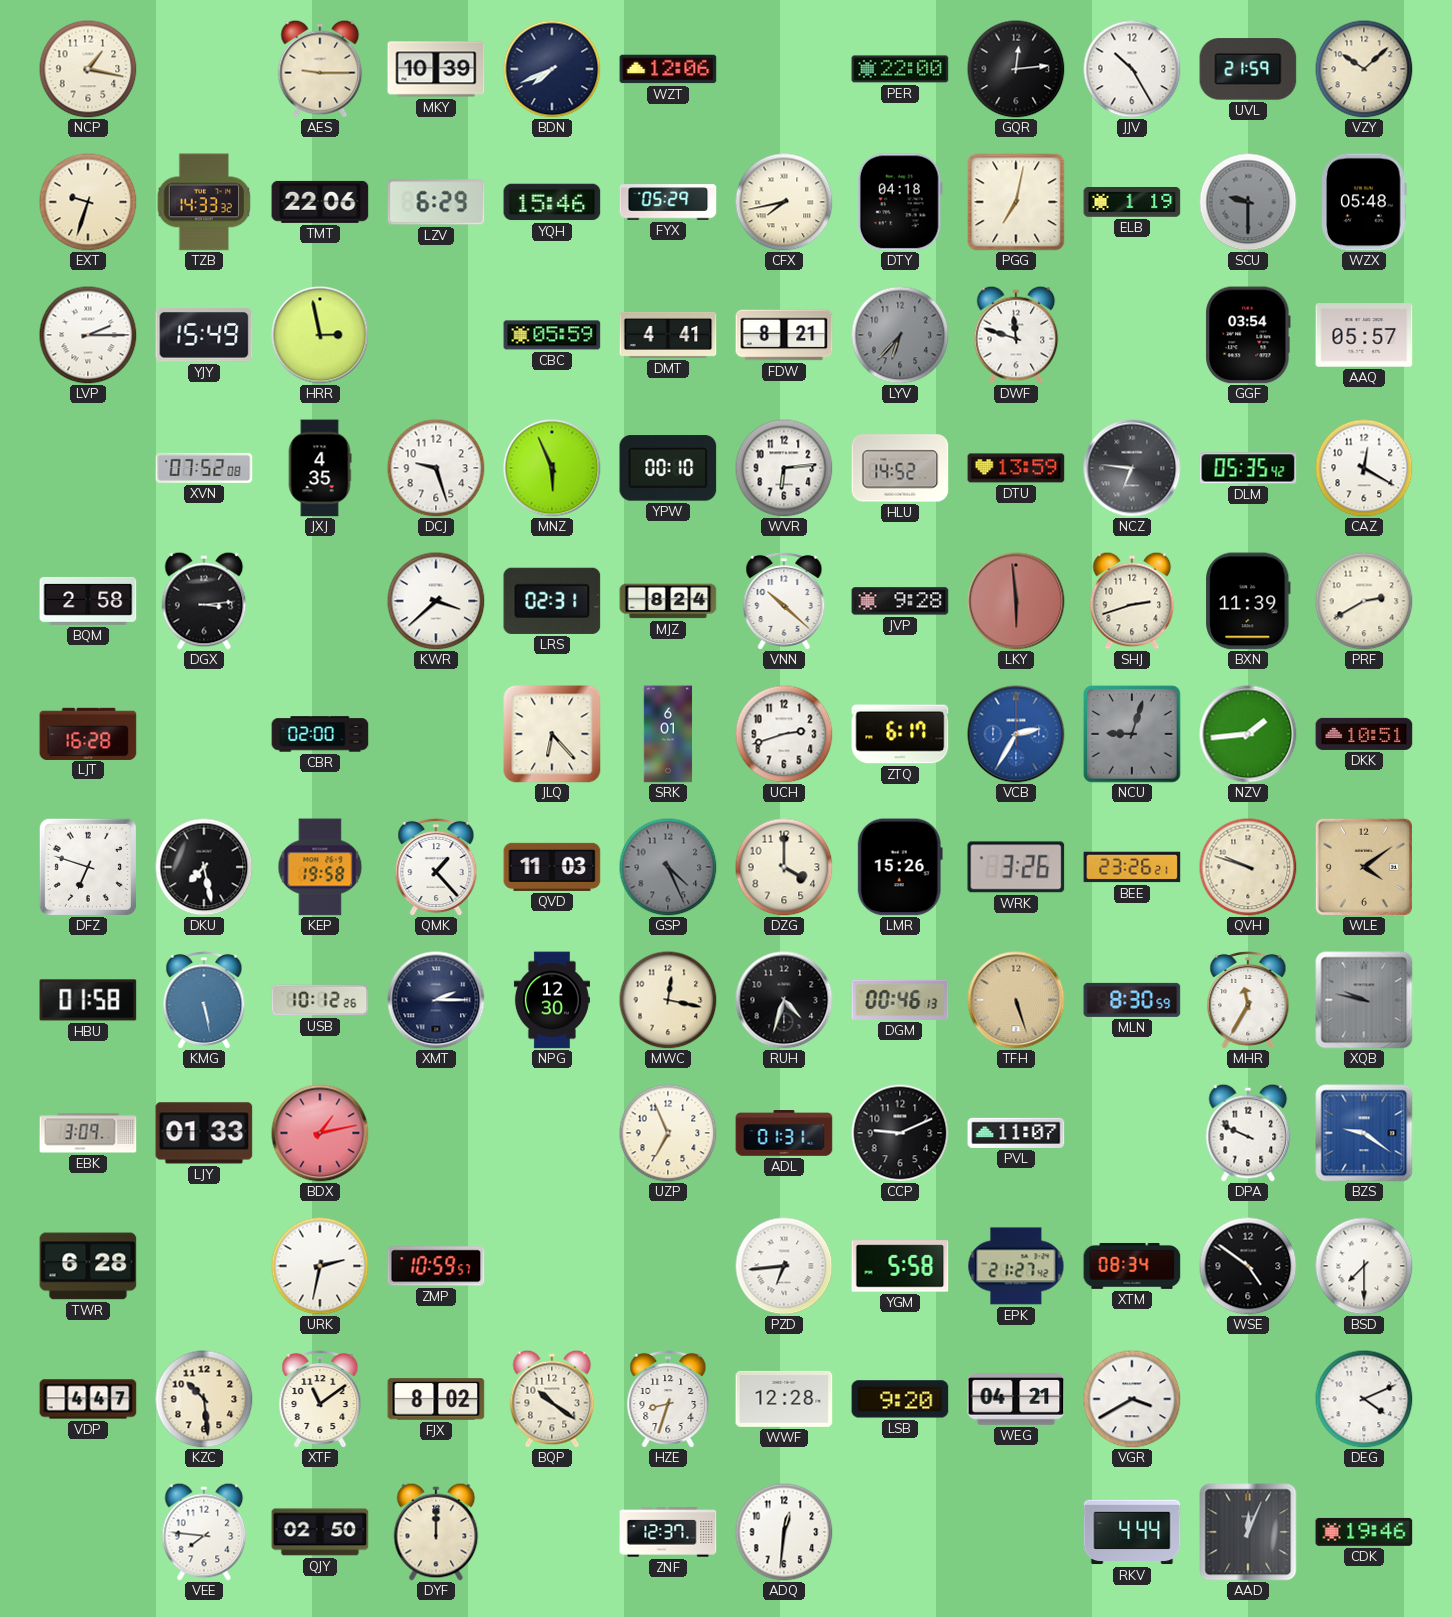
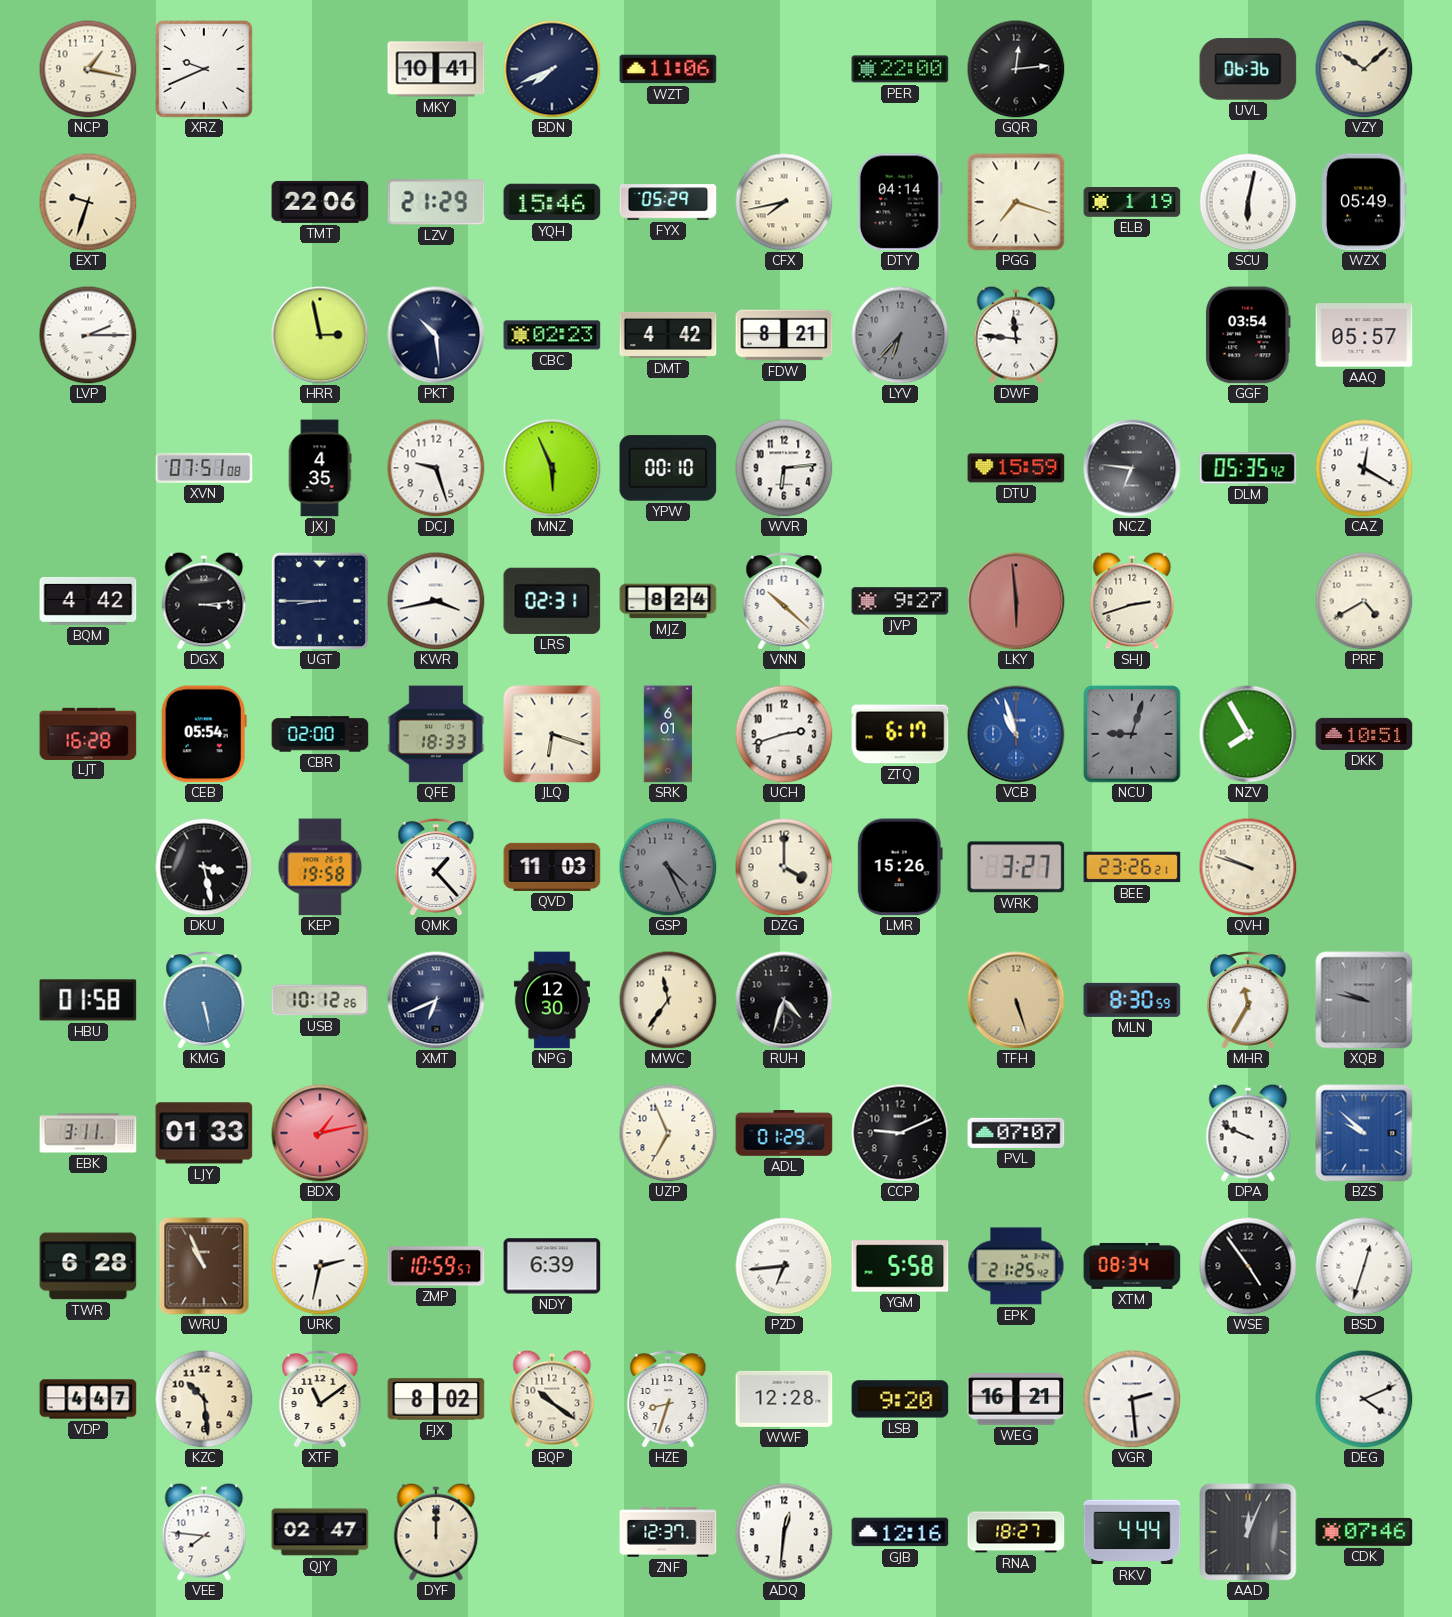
XRZ: none -> 9:41 (204, 69)
AES: 9:15 -> none (320, 69)
MKY: 10:39 -> 10:41 (436, 69)
WZT: 12:06 -> 11:06 (668, 69)
JJV: 10:25 -> none (1132, 69)
UVL: 21:59 -> 06:36 (1248, 69)
TZB: 14:33 -> none (204, 202)
LZV: 6:29 -> 21:29 (436, 202)
DTY: 04:18 -> 04:14 (900, 202)
PGG: 7:02 -> 7:18 (1016, 202)
SCU: 9:30 -> 6:02 (1248, 202)
SCU dial: grey -> white (1248, 202)
WZX: 05:48 -> 05:49 (1364, 202)
YJY: 15:49 -> none (204, 336)
PKT: none -> 10:29 (436, 335)
CBC: 05:59 -> 02:23 (552, 335)
DMT: 4:41 -> 4:42 (668, 335)
DWF: 11:48 -> 11:46 (1016, 335)
XVN: 07:52 -> 07:51 (204, 468)
HLU: 14:52 -> none (900, 468)
DTU: 13:59 -> 15:59 (1016, 468)
BQM: 2:58 -> 4:42 (88, 601)
UGT: none -> 8:45 (320, 601)
KWR: 3:38 -> 3:43 (436, 601)
JVP: 9:28 -> 9:27 (900, 601)
BXN: 11:39 -> none (1249, 601)
PRF: 2:40 -> 4:40 (1364, 601)
CEB: none -> 05:54 (204, 734)
QFE: none -> 18:33 (436, 734)
JLQ: 6:23 -> 6:18 (552, 734)
VCB: 2:35 -> 10:57 (1016, 734)
NZV: 1:44 -> 7:55 (1248, 734)
DFZ: 6:48 -> none (88, 867)
DKU: 7:28 -> 3:28 (204, 867)
WRK: 3:26 -> 3:27 (1016, 867)
WLE: 4:09 -> none (1364, 867)
XMT: 2:15 -> 6:41 (436, 1000)
MWC: 12:17 -> 11:36 (668, 1000)
DGM: 00:46 -> none (900, 1000)
EBK: 3:09 -> 3:11 (88, 1133)
ADL: 01:31 -> 01:29 (784, 1133)
PVL: 11:07 -> 07:07 (1016, 1133)
BZS: 9:21 -> 9:52 (1364, 1133)
WRU: none -> 10:56 (204, 1266)
NDY: none -> 6:39 (552, 1266)
EPK: 21:27 -> 21:25 (1016, 1266)
WSE: 4:51 -> 4:54 (1248, 1266)
BSD: 7:30 -> 12:33 (1364, 1266)
WEG: 04:21 -> 16:21 (1016, 1400)
VGR: 3:40 -> 2:29 (1132, 1399)
QJY: 02:50 -> 02:47 (320, 1532)
GJB: none -> 12:16 (900, 1532)
RNA: none -> 18:27 (1016, 1532)
CDK: 19:46 -> 07:46 (1364, 1532)
